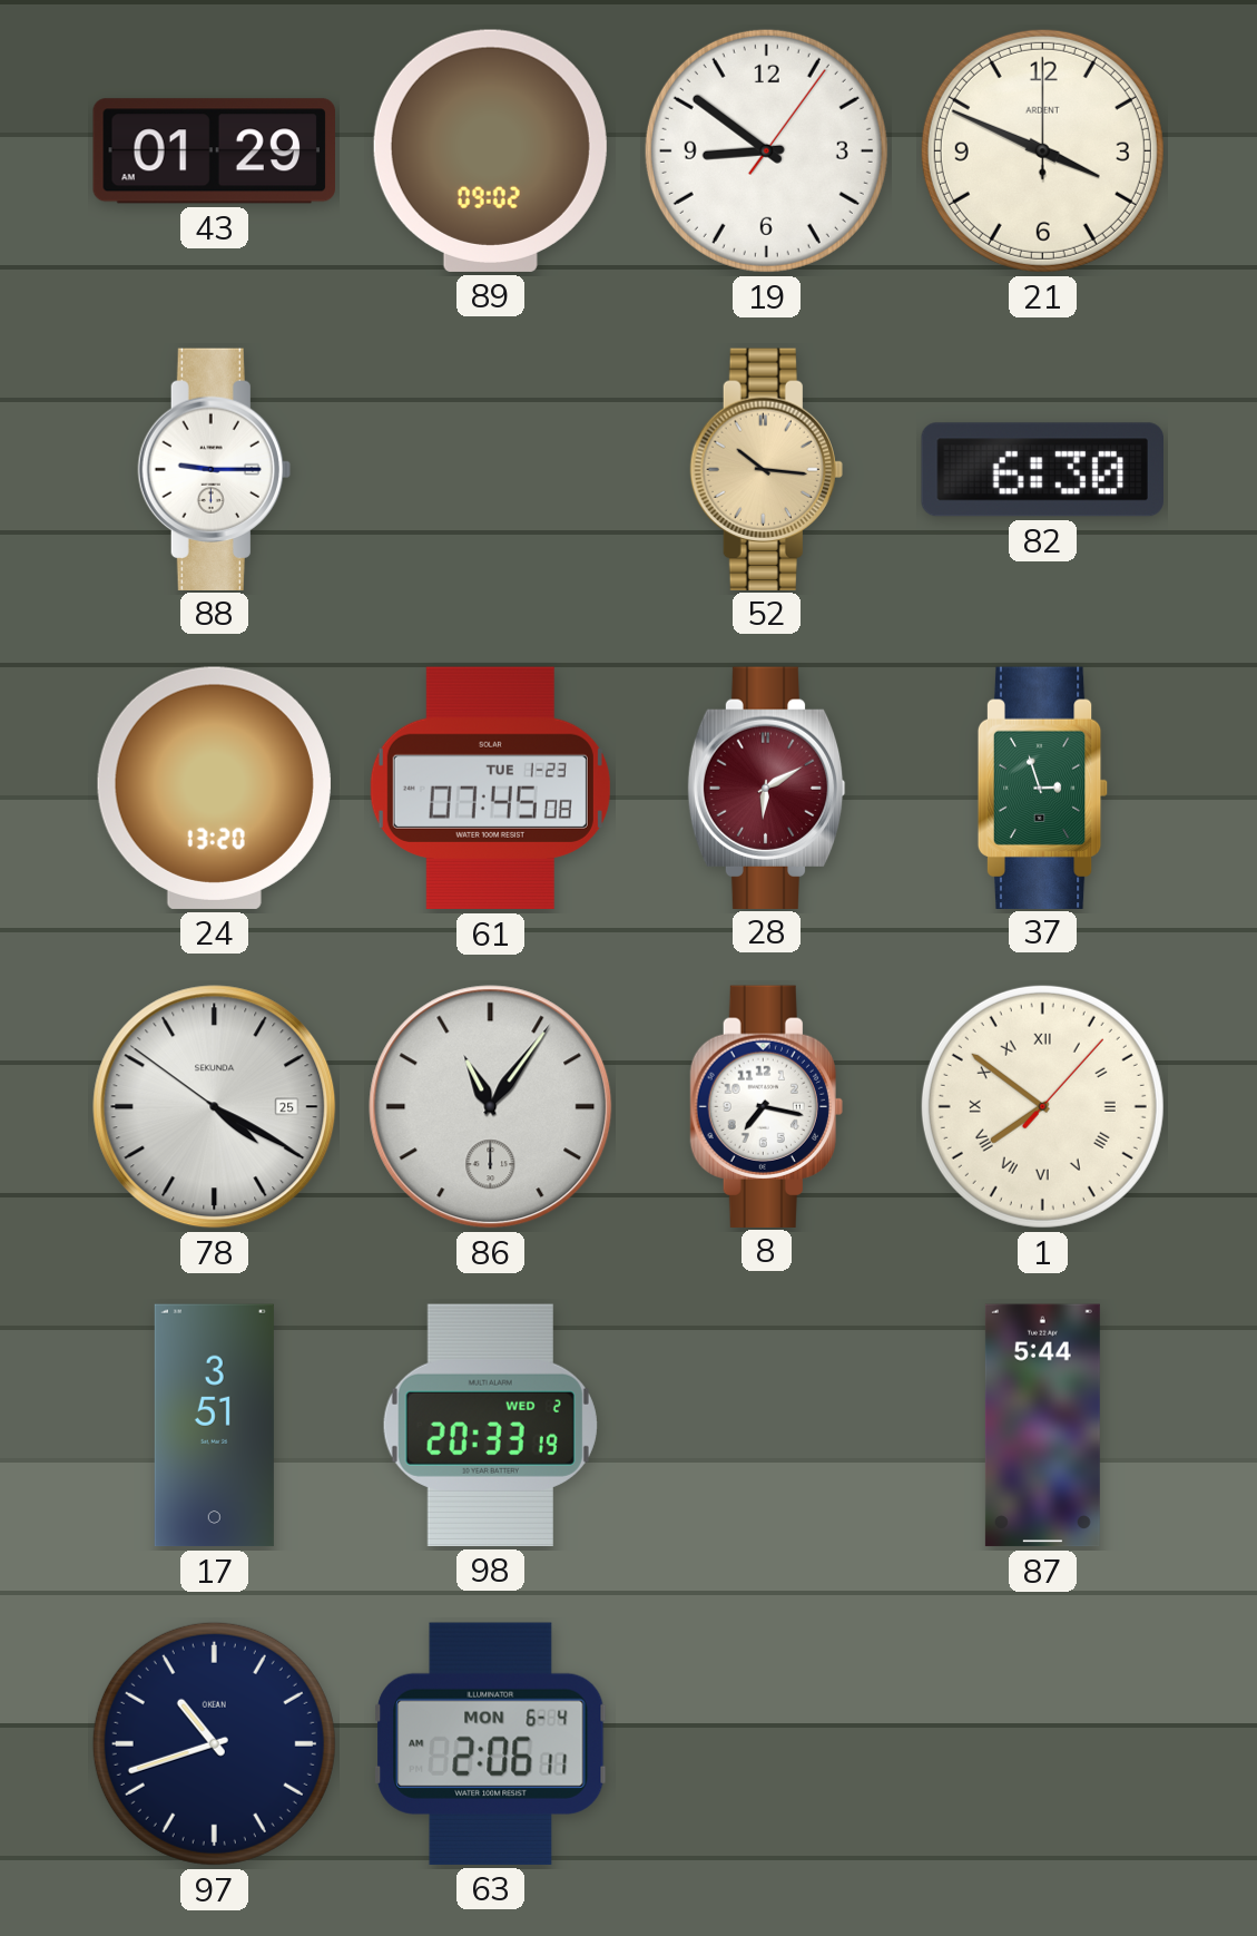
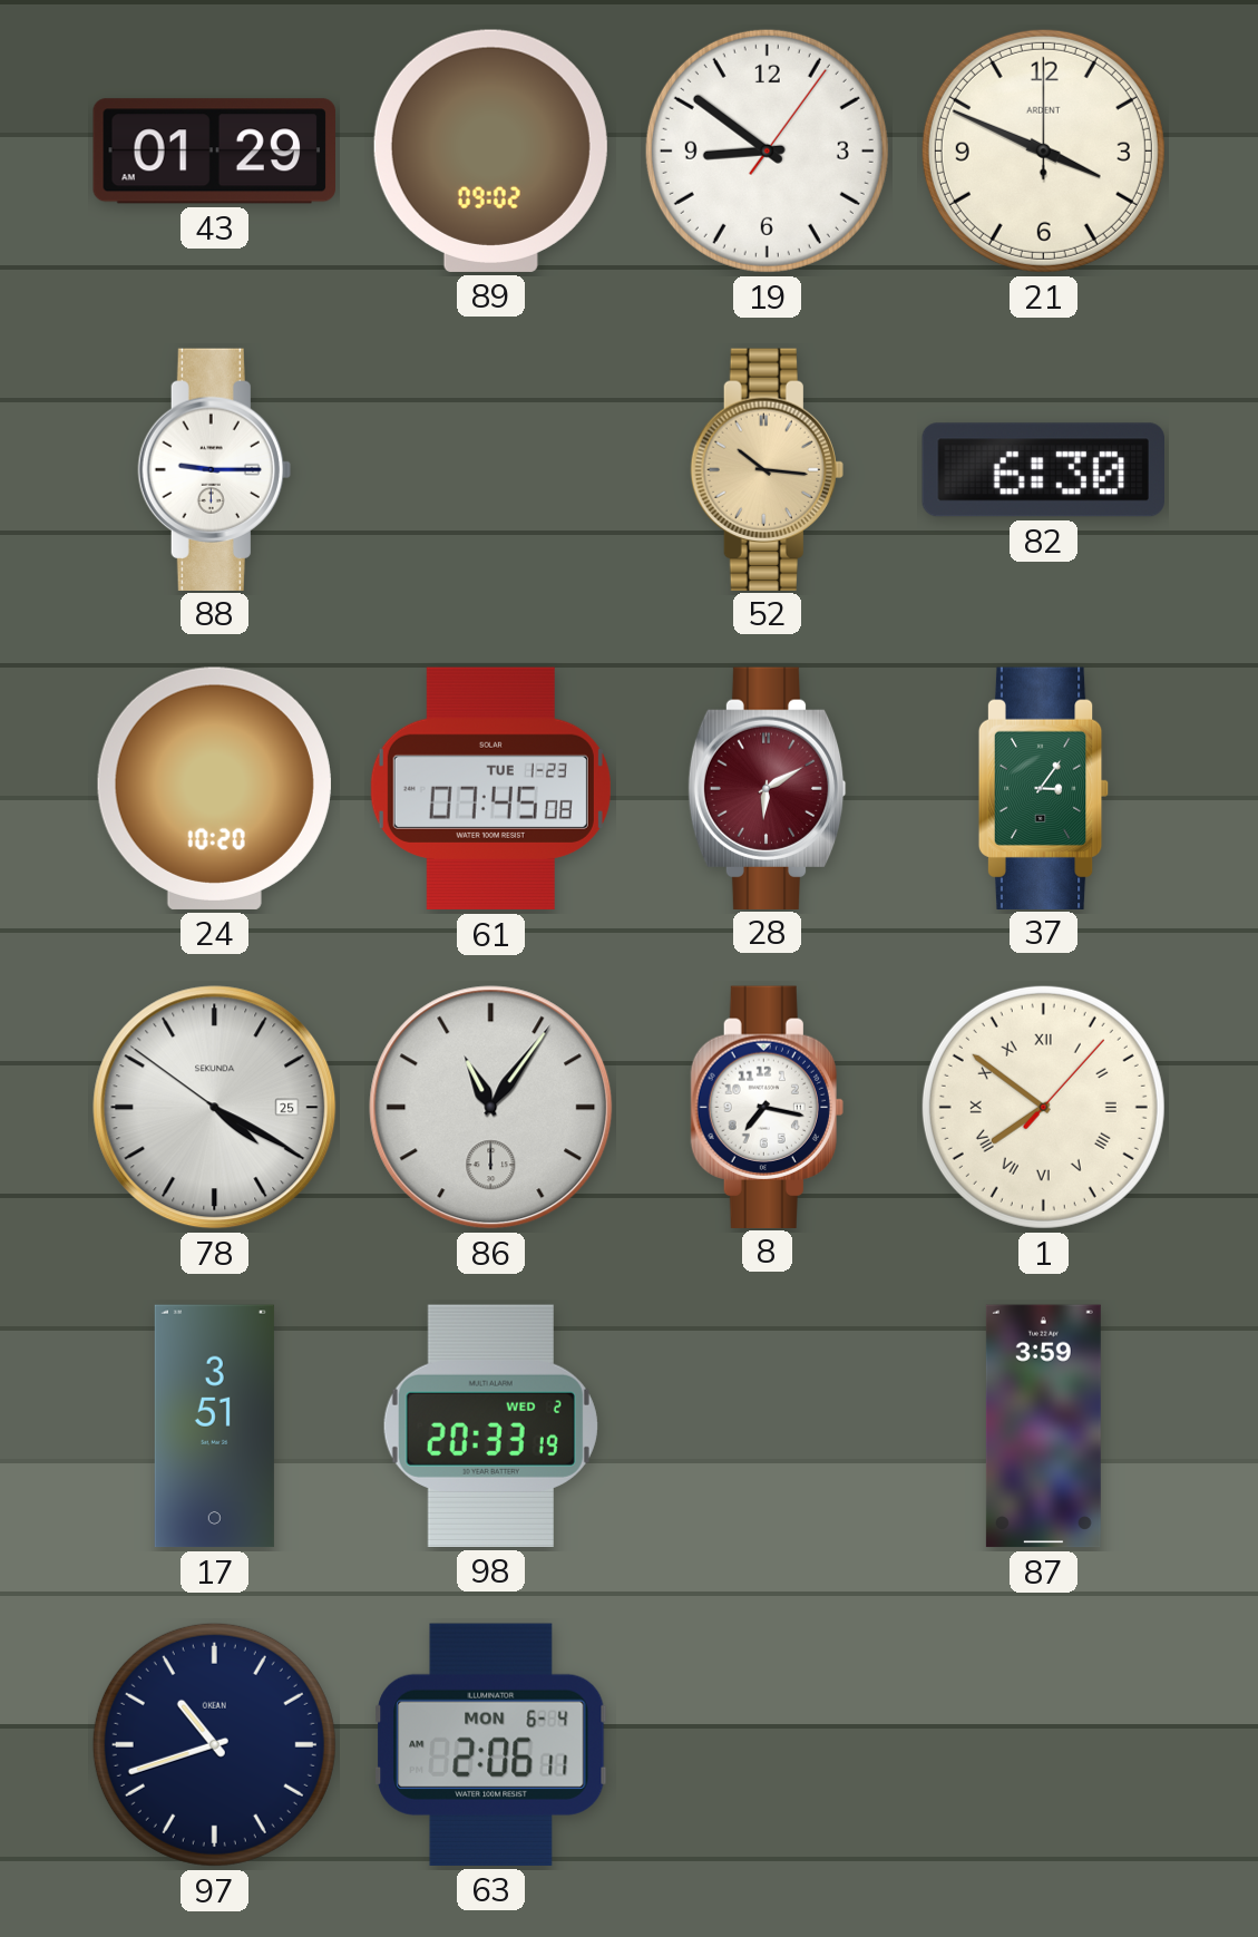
24: 13:20 -> 10:20 (214, 788)
37: 2:57 -> 3:06 (1044, 788)
87: 5:44 -> 3:59 (1043, 1427)
